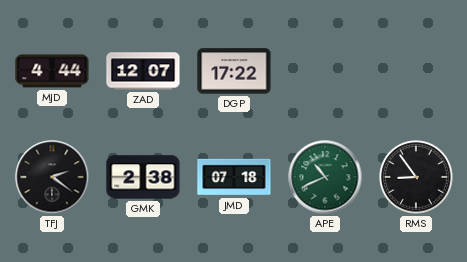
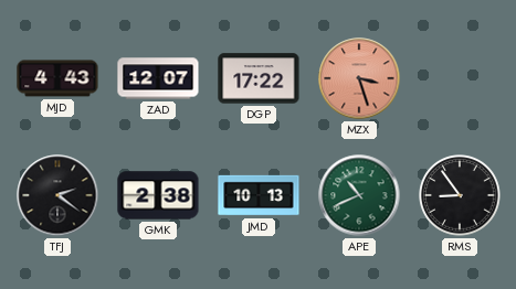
MJD: 4:44 -> 4:43 (57, 78)
MZX: none -> 3:27 (359, 78)
JMD: 07:18 -> 10:13 (259, 195)
